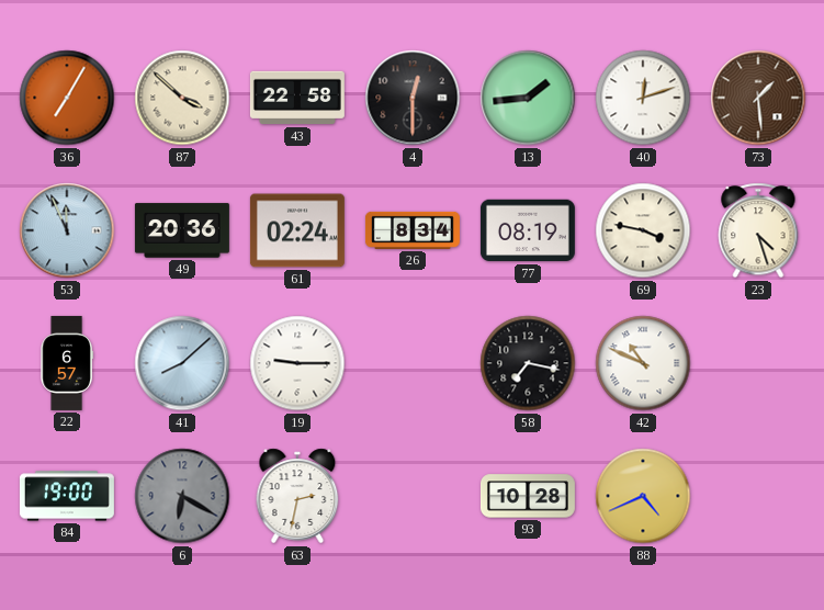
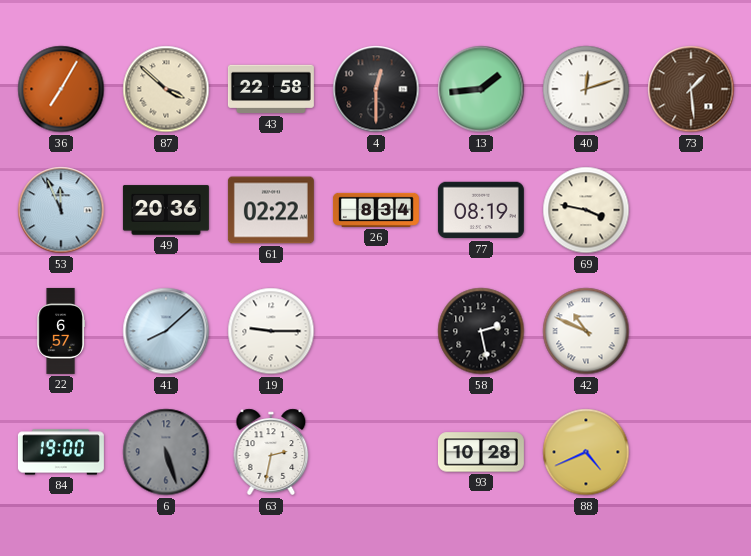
61: 02:24 -> 02:22 (271, 210)
23: 4:27 -> none (758, 230)
58: 7:17 -> 2:28 (481, 331)
6: 6:20 -> 5:27 (166, 452)
